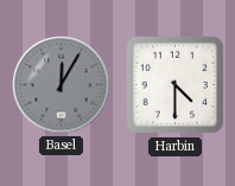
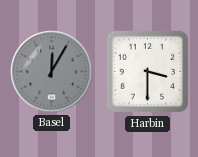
Harbin: 4:30 -> 3:30 (148, 72)
